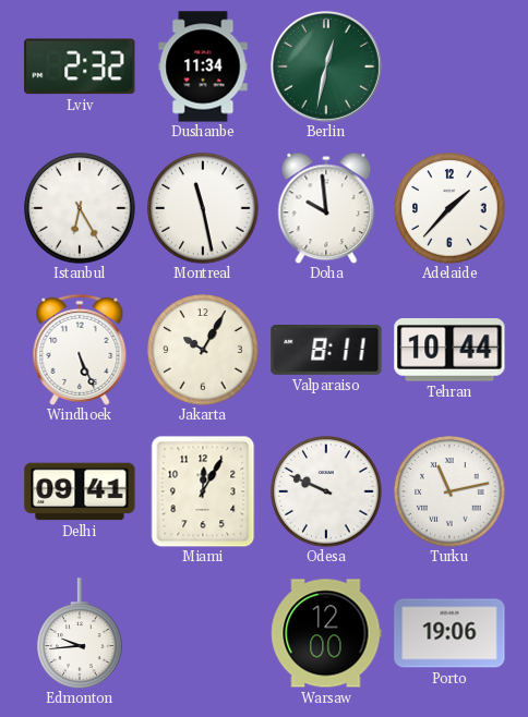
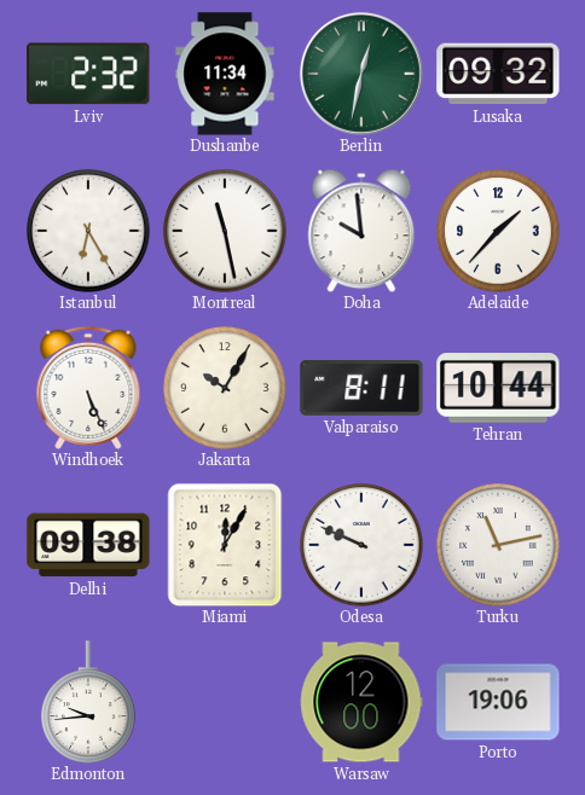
Lusaka: none -> 09:32 (498, 74)
Delhi: 09:41 -> 09:38 (88, 545)
